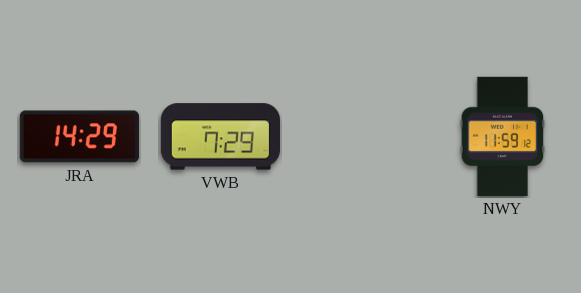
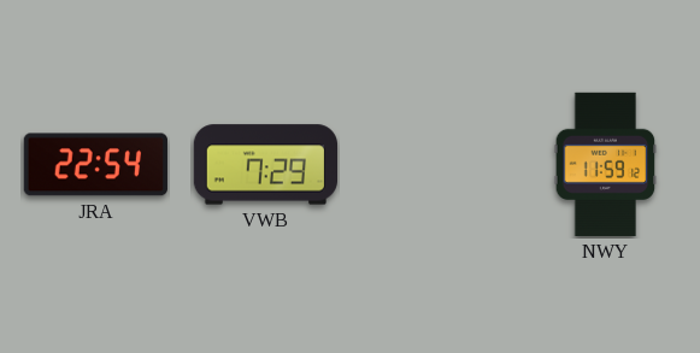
JRA: 14:29 -> 22:54 (95, 165)
